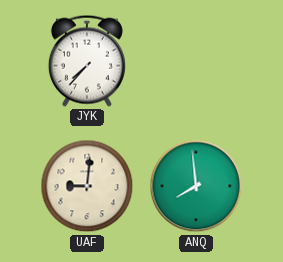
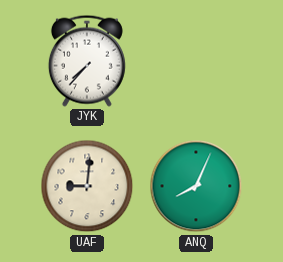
ANQ: 7:59 -> 8:04 (196, 186)
